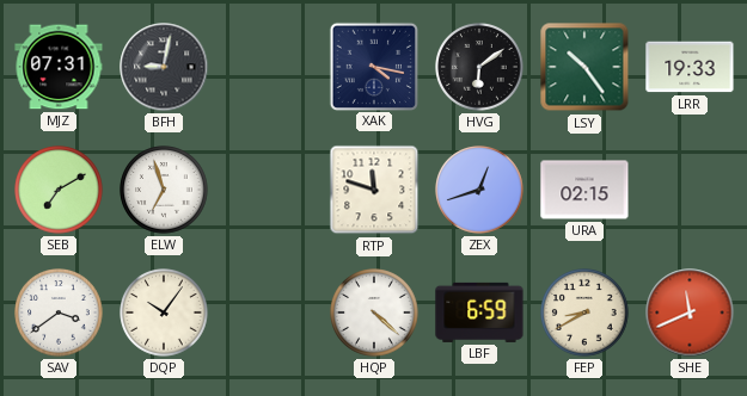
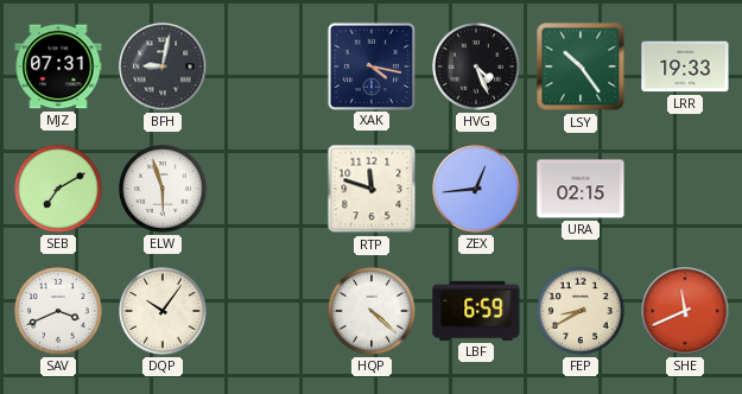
HVG: 6:09 -> 4:26 (476, 66)
ELW: 6:57 -> 5:57 (163, 189)
ZEX: 12:42 -> 12:44 (476, 189)
SAV: 3:39 -> 3:41 (58, 311)
